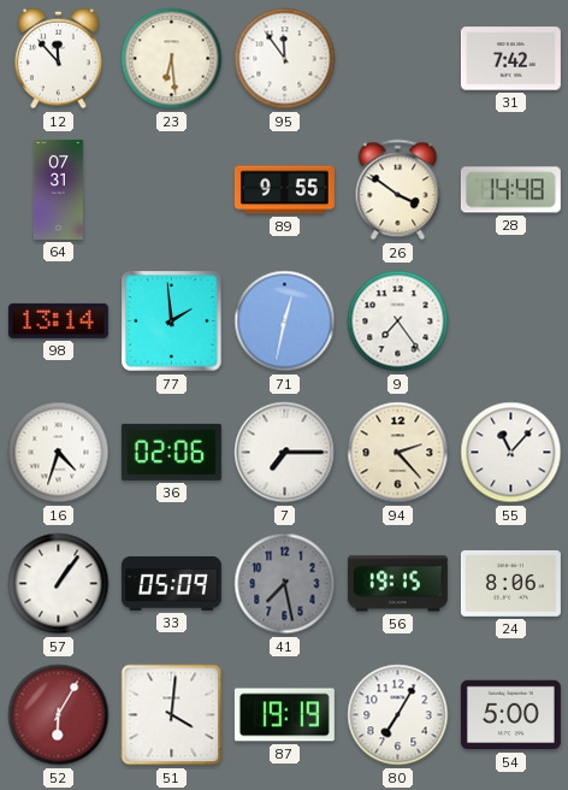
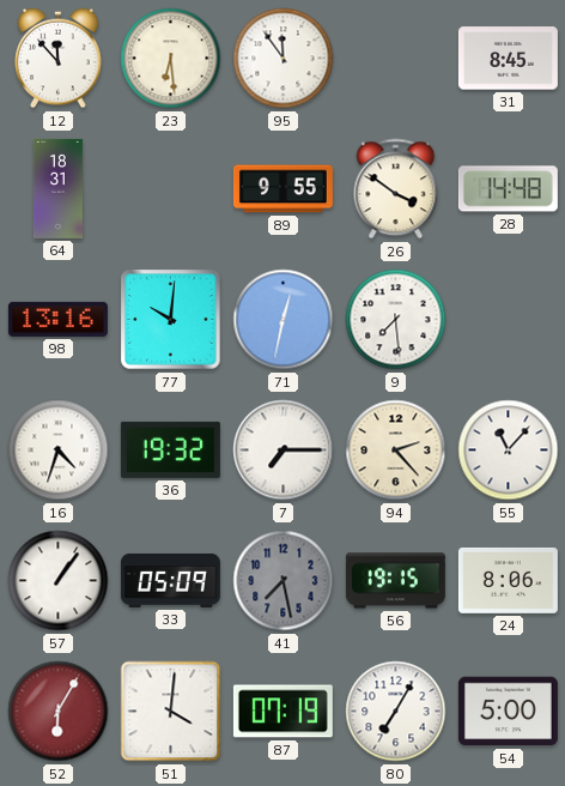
31: 7:42 -> 8:45 (508, 59)
64: 07:31 -> 18:31 (57, 188)
98: 13:14 -> 13:16 (57, 319)
77: 1:59 -> 10:01 (171, 320)
9: 7:24 -> 7:29 (396, 320)
36: 02:06 -> 19:32 (170, 449)
87: 19:19 -> 07:19 (282, 712)
